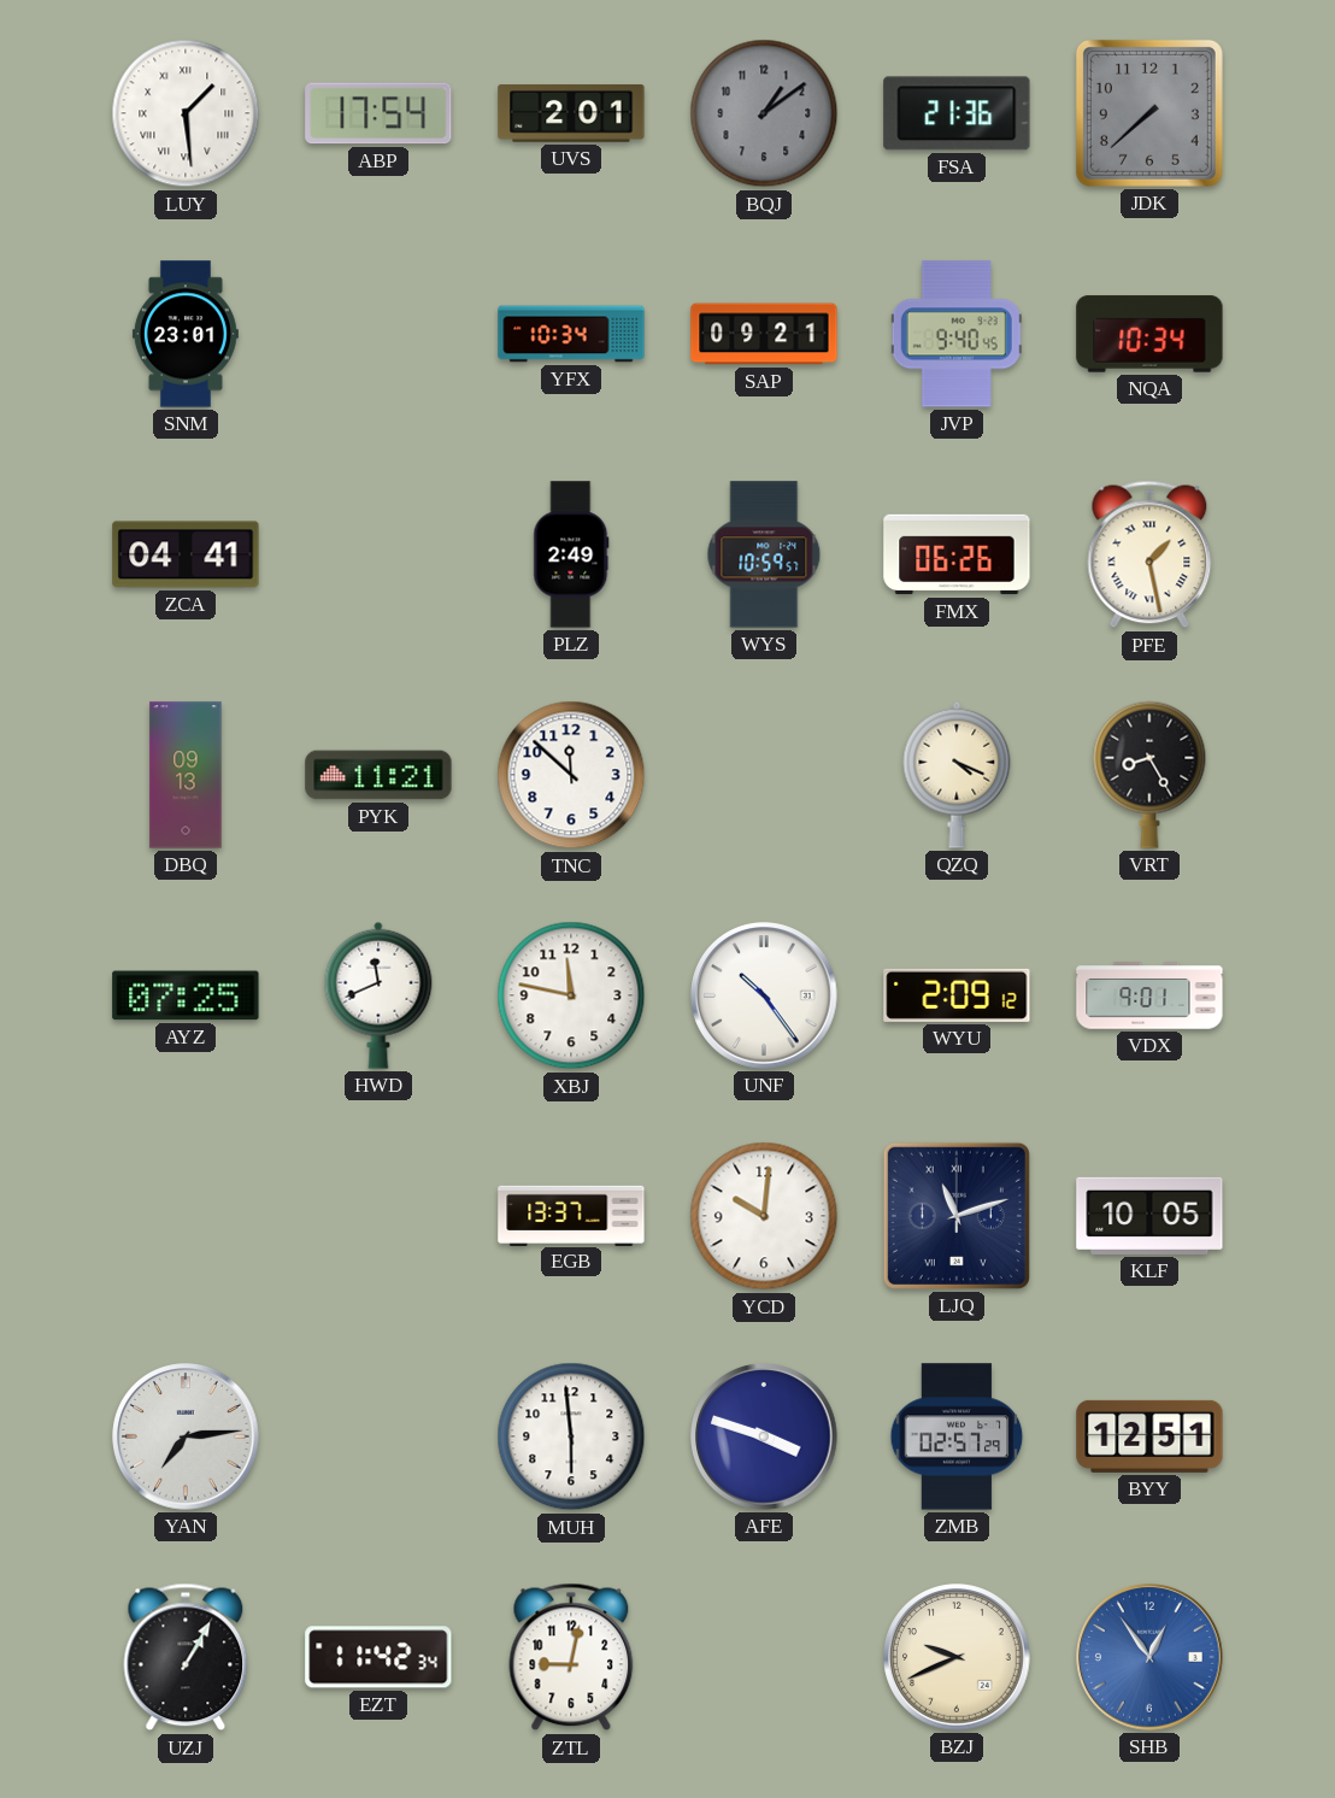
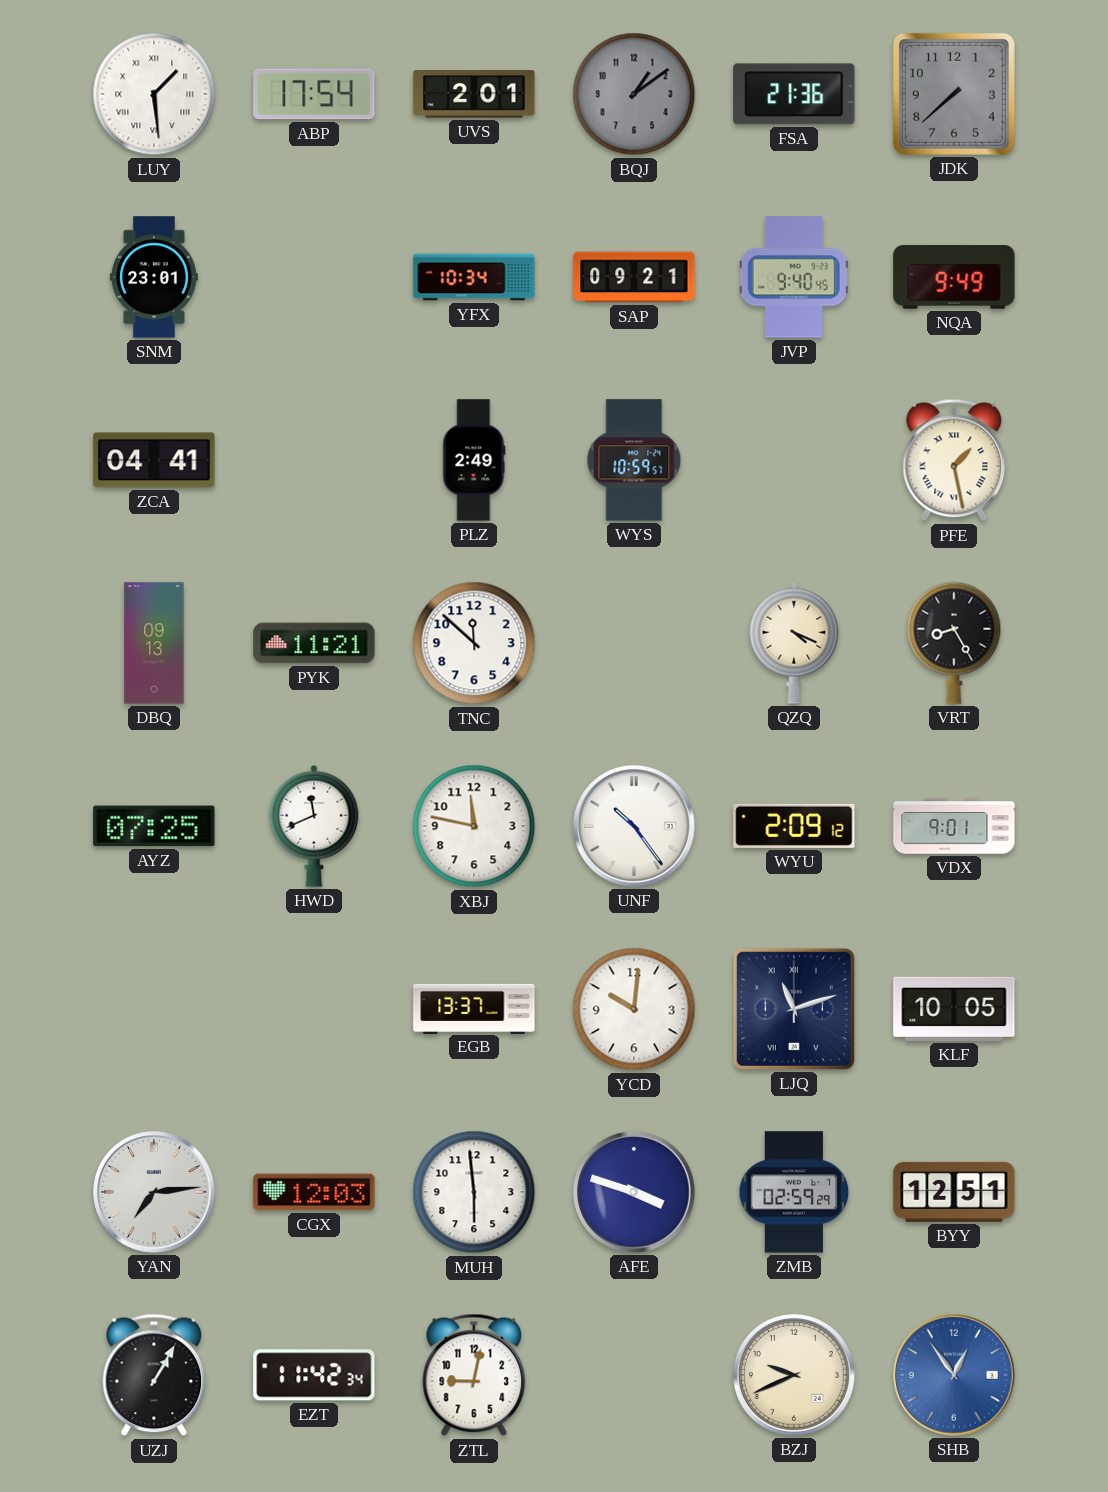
NQA: 10:34 -> 9:49 (954, 277)
FMX: 06:26 -> none (957, 554)
CGX: none -> 12:03 (314, 1192)
ZMB: 02:57 -> 02:59 (794, 1192)
